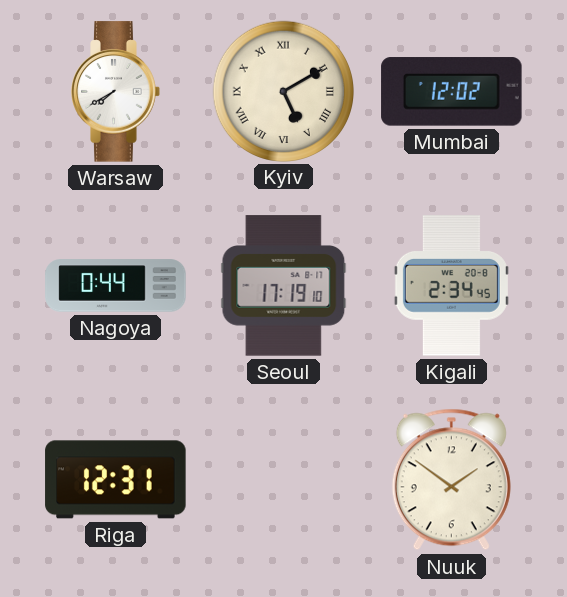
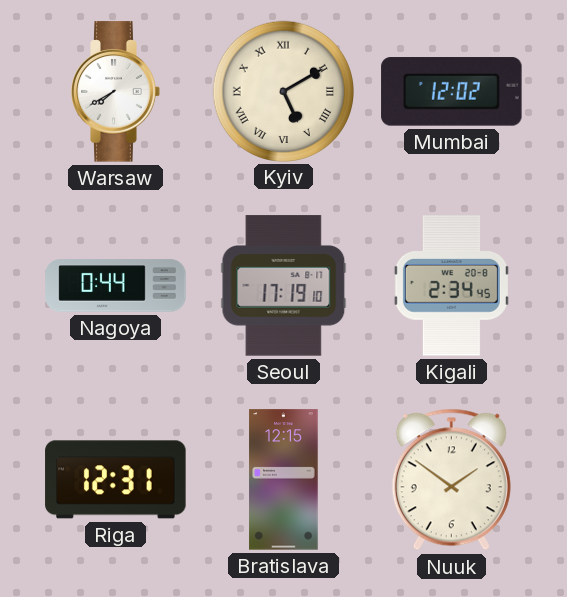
Bratislava: none -> 12:15 (284, 480)
